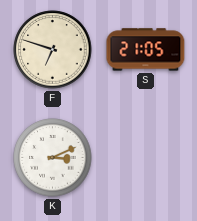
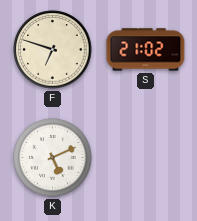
S: 21:05 -> 21:02 (146, 50)
K: 3:11 -> 5:11 (53, 158)
